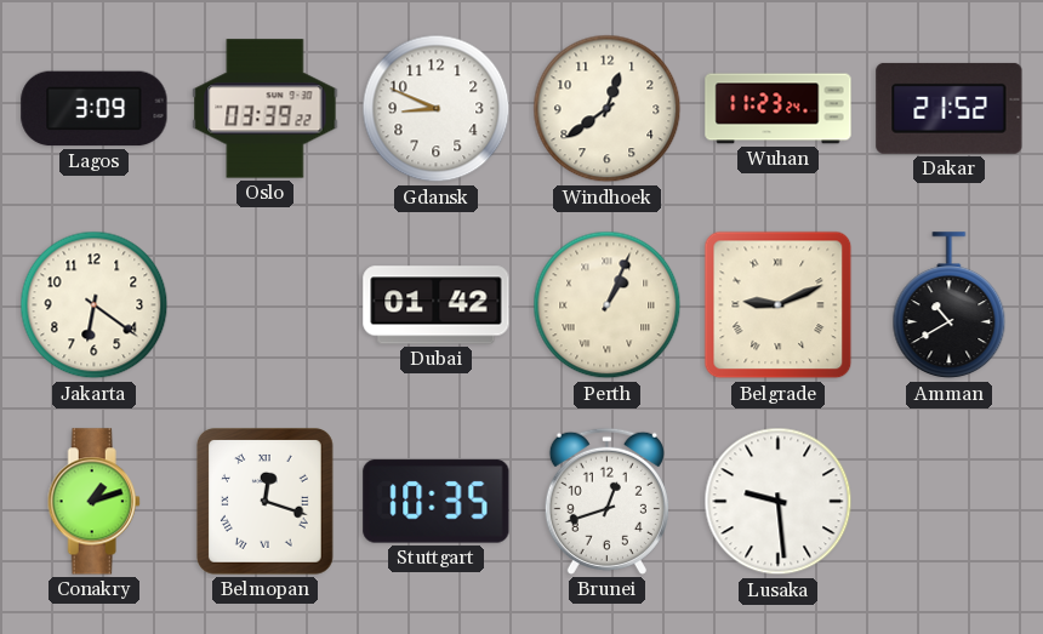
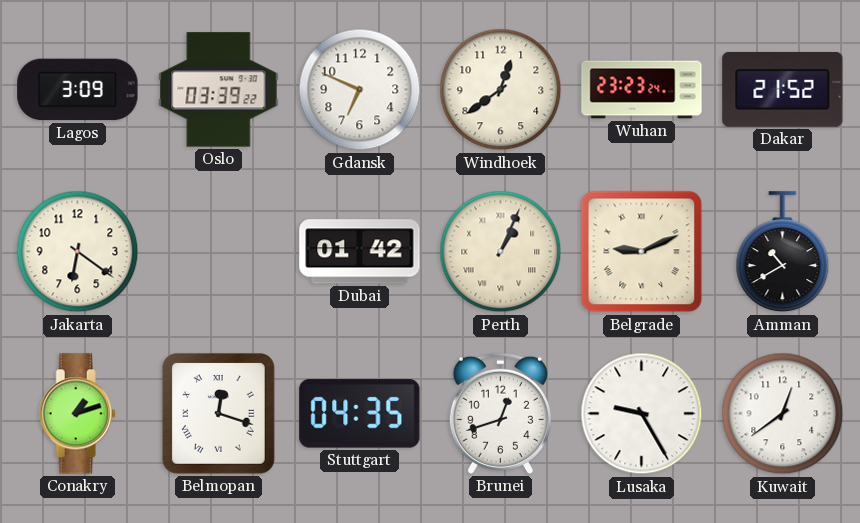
Gdansk: 8:49 -> 6:49 (360, 90)
Wuhan: 11:23 -> 23:23 (642, 90)
Stuttgart: 10:35 -> 04:35 (360, 414)
Lusaka: 9:29 -> 9:25 (642, 414)
Kuwait: none -> 12:39 (783, 414)
